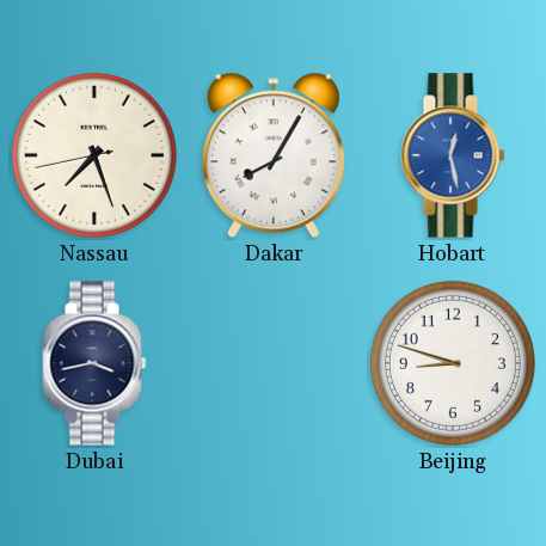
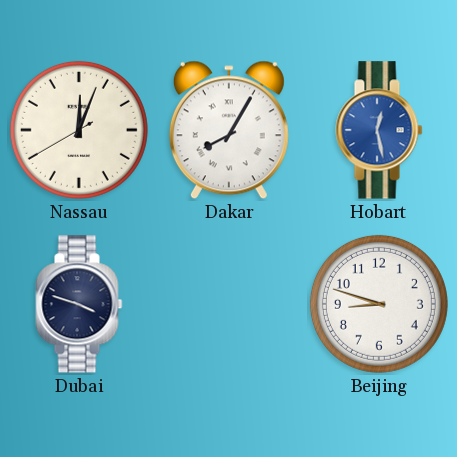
Nassau: 7:26 -> 12:03 (79, 130)
Dubai: 3:43 -> 3:48 (79, 304)
